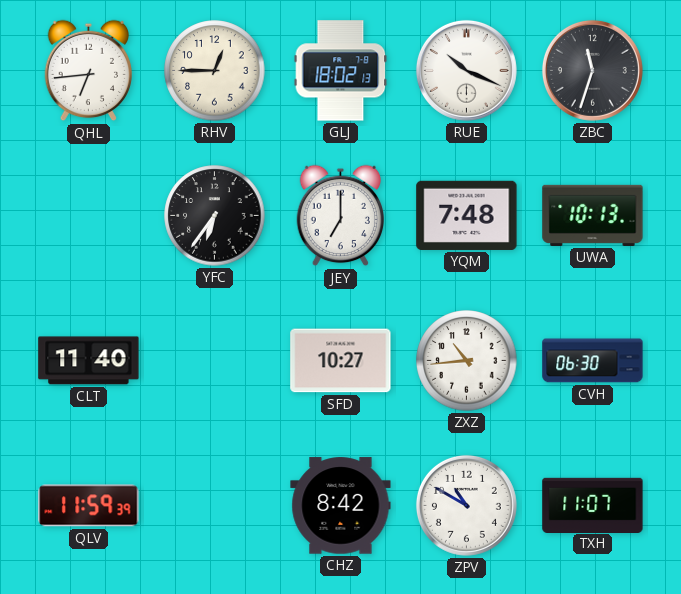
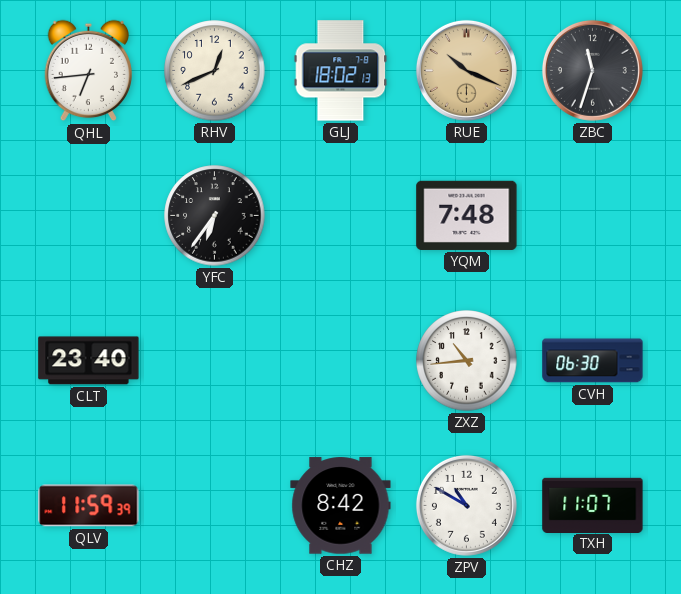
RHV: 12:45 -> 12:41 (215, 71)
RUE dial: white -> champagne (466, 70)
JEY: 7:00 -> none (341, 216)
UWA: 10:13 -> none (593, 215)
CLT: 11:40 -> 23:40 (89, 361)
SFD: 10:27 -> none (341, 361)
